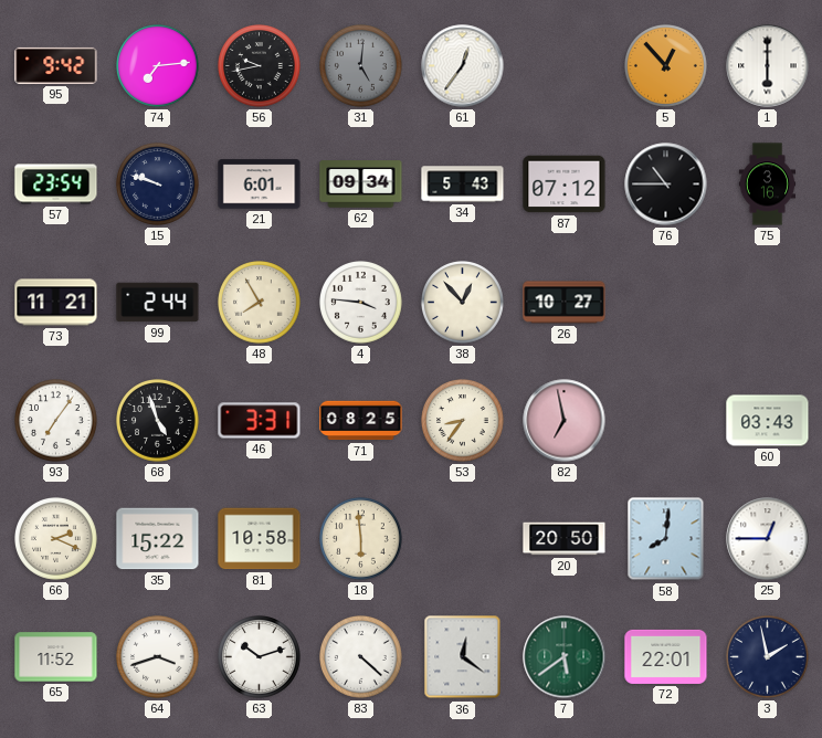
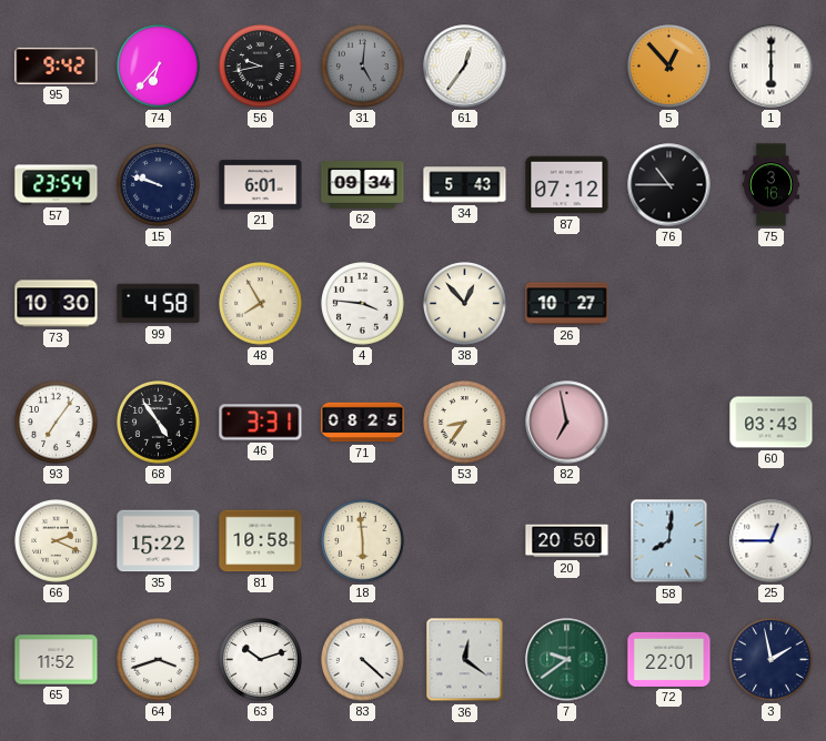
74: 7:14 -> 6:37 (159, 67)
73: 11:21 -> 10:30 (57, 304)
99: 2:44 -> 4:58 (159, 304)
68: 4:57 -> 4:54 (159, 423)
7: 5:39 -> 9:39 (567, 660)
